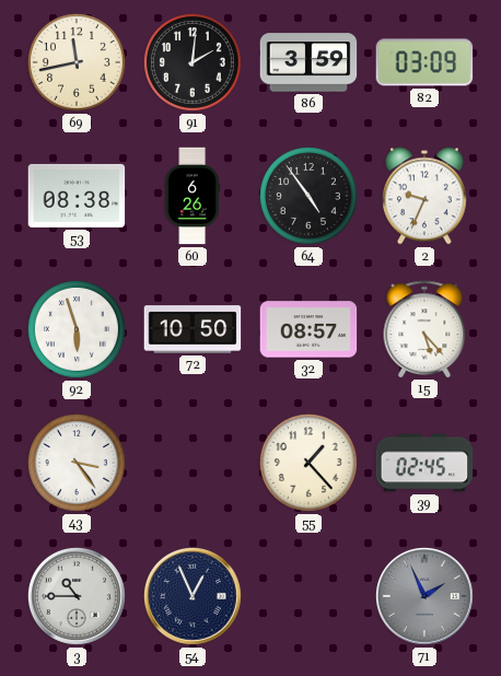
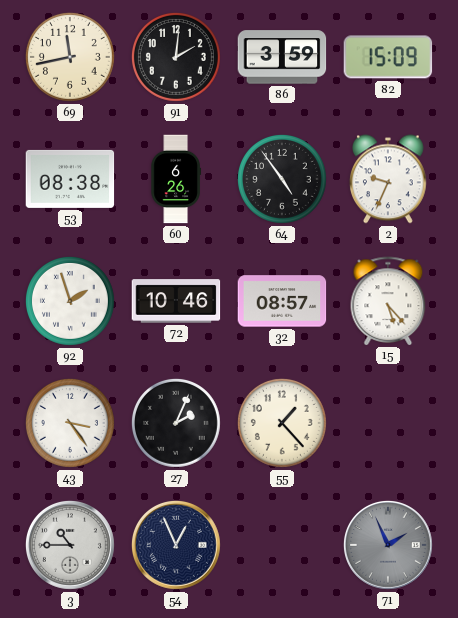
82: 03:09 -> 15:09 (388, 57)
92: 5:57 -> 1:57 (70, 301)
72: 10:50 -> 10:46 (176, 301)
27: none -> 2:04 (176, 423)
39: 02:45 -> none (424, 463)
